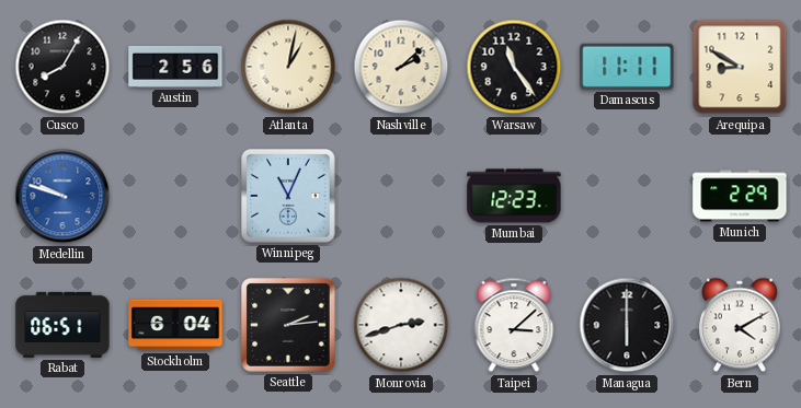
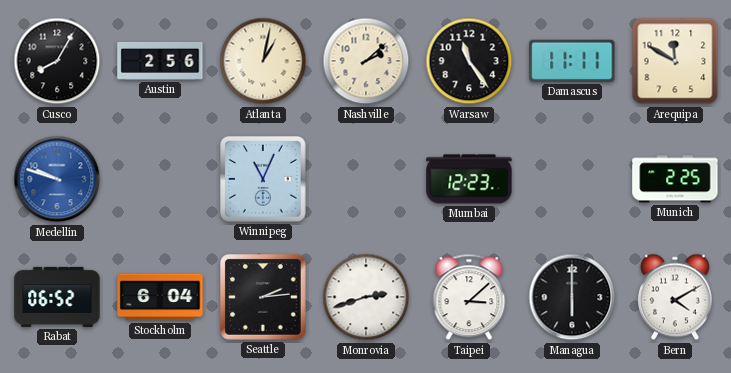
Arequipa: 8:50 -> 11:50 (675, 61)
Munich: 2:29 -> 2:25 (675, 179)
Rabat: 06:51 -> 06:52 (57, 297)
